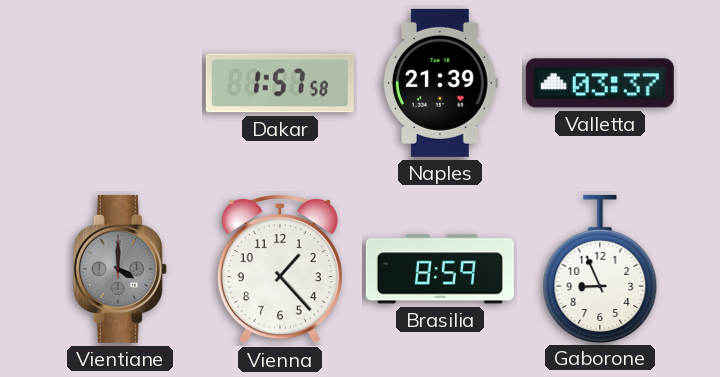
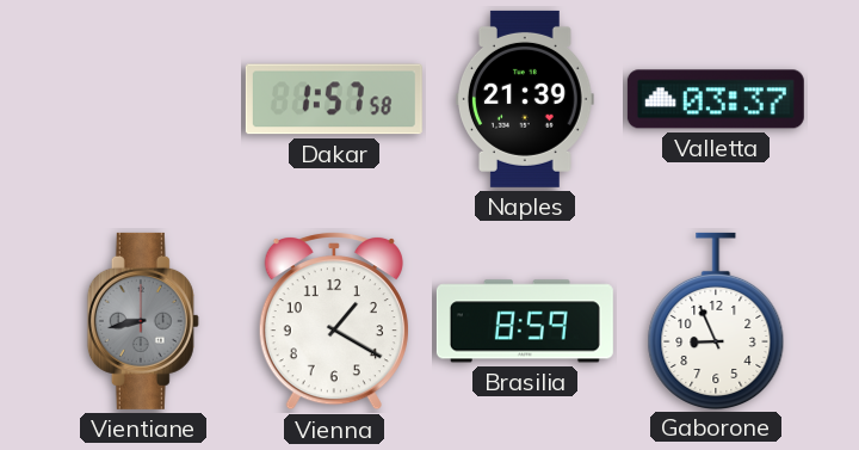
Vientiane: 4:00 -> 8:43 (143, 321)
Vienna: 1:23 -> 1:20 (334, 322)
